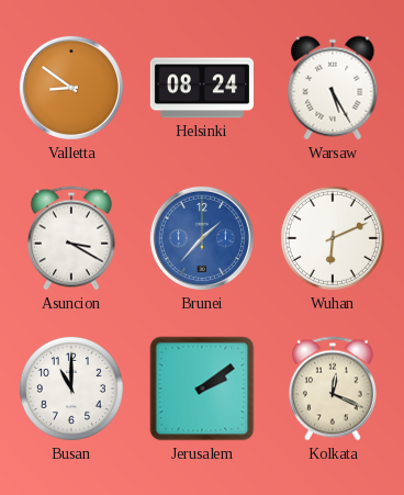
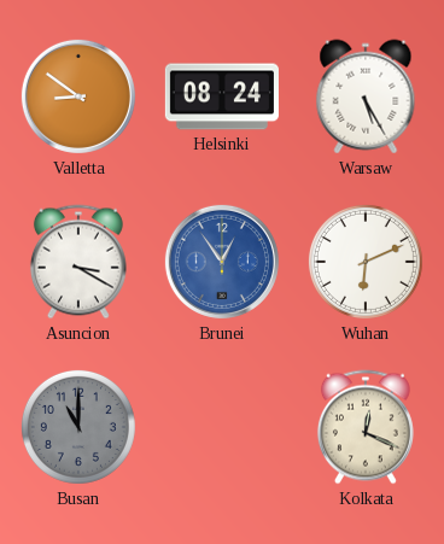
Brunei: 1:37 -> 12:54 (222, 262)
Busan dial: white -> grey (78, 427)
Jerusalem: 2:09 -> none (202, 389)
